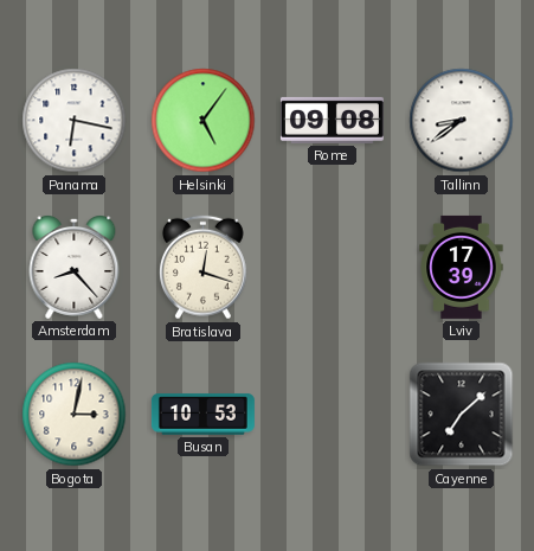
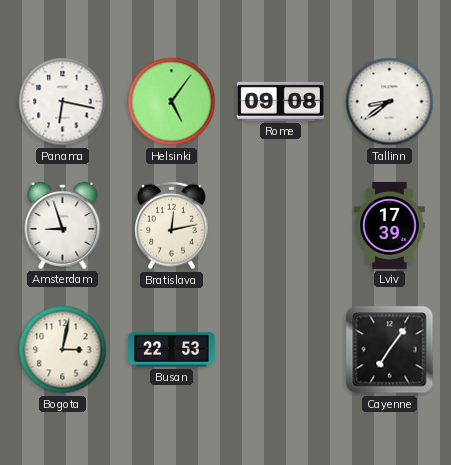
Amsterdam: 8:23 -> 8:57 (63, 226)
Bratislava: 12:18 -> 12:13 (172, 226)
Busan: 10:53 -> 22:53 (171, 350)
Cayenne: 7:08 -> 7:06 (390, 350)
